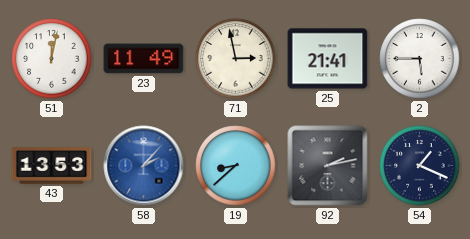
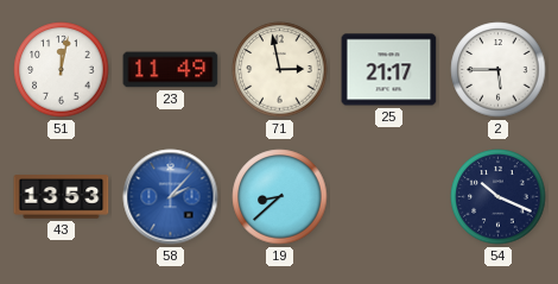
25: 21:41 -> 21:17 (389, 70)
92: 2:13 -> none (328, 166)
54: 1:19 -> 10:19 (499, 197)
